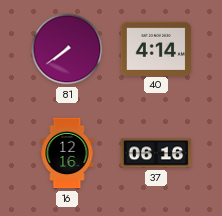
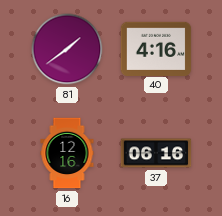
81: 7:39 -> 1:39 (67, 49)
40: 4:14 -> 4:16 (156, 48)
